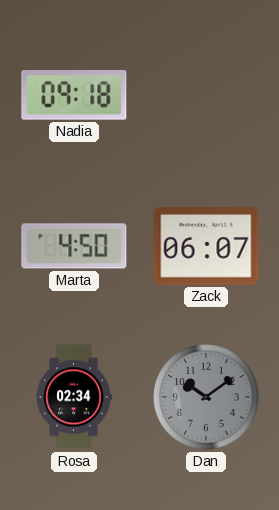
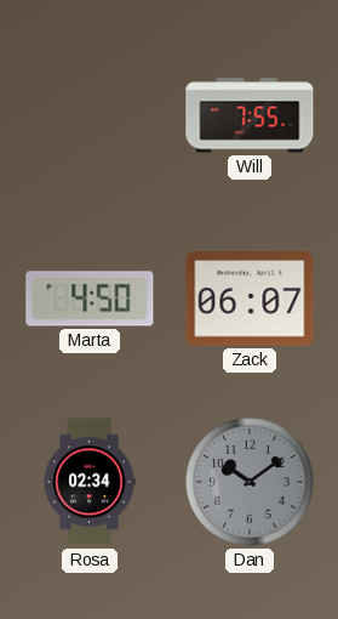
Nadia: 09:18 -> none (74, 95)
Will: none -> 7:55 (250, 115)
